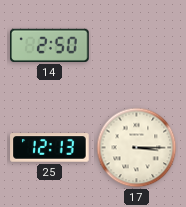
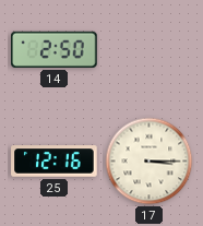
25: 12:13 -> 12:16 (55, 162)
